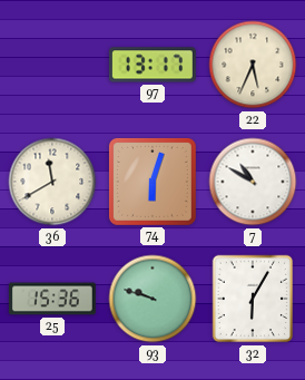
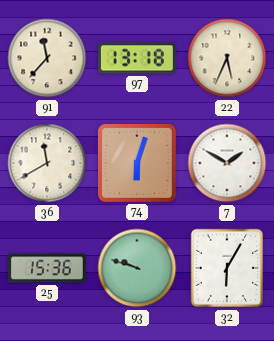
91: none -> 11:37 (47, 58)
97: 13:17 -> 13:18 (137, 58)
7: 10:50 -> 1:50 (227, 163)
